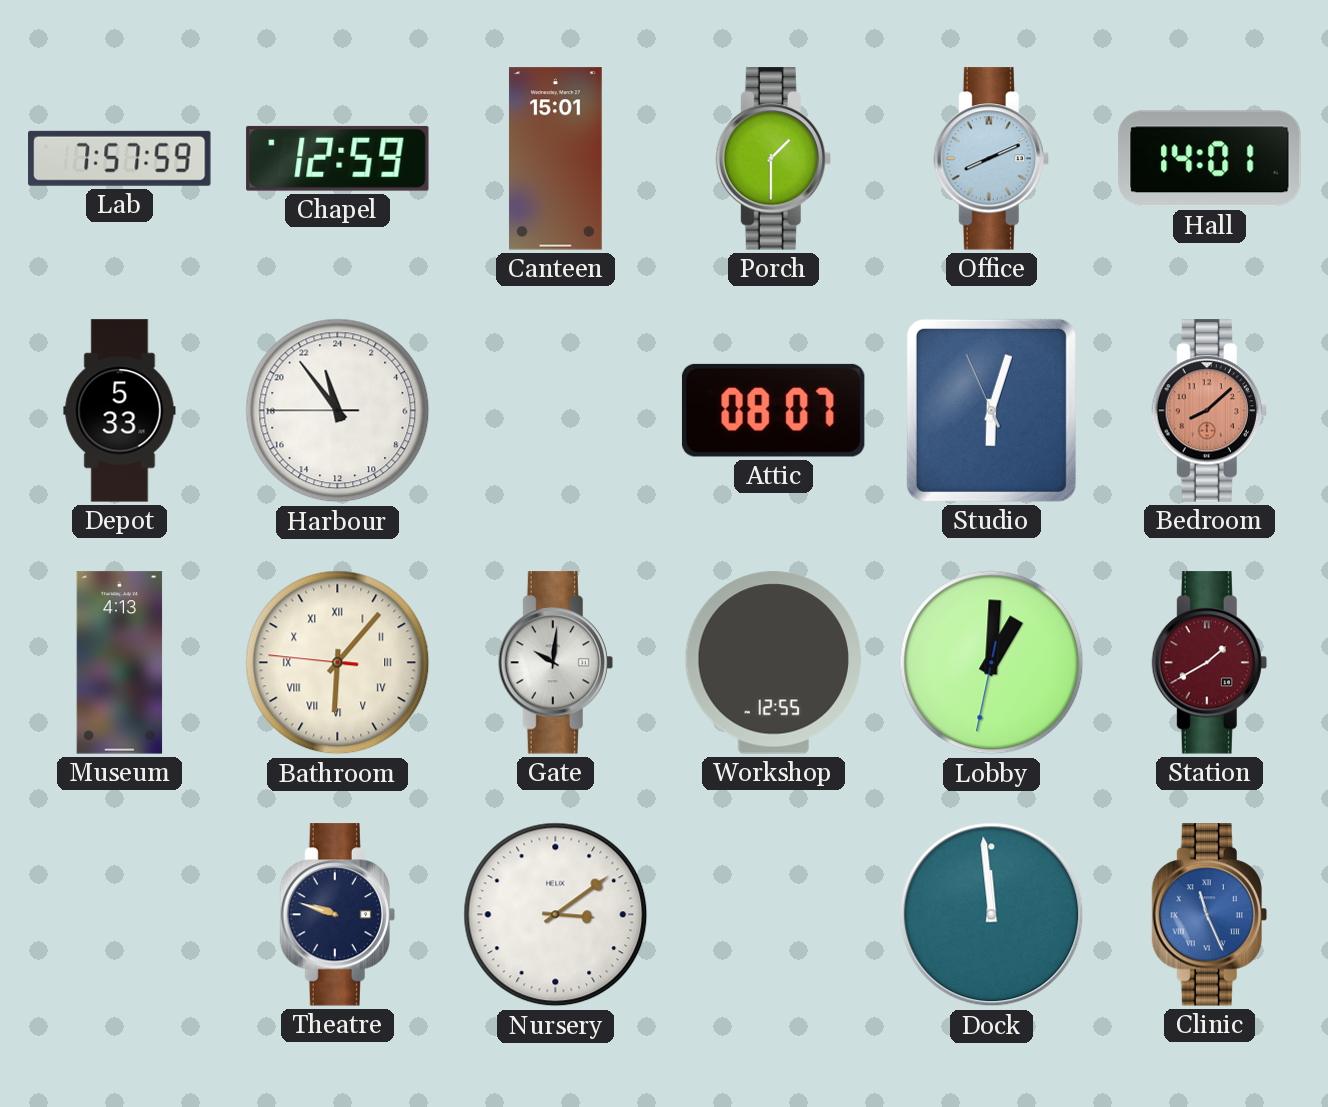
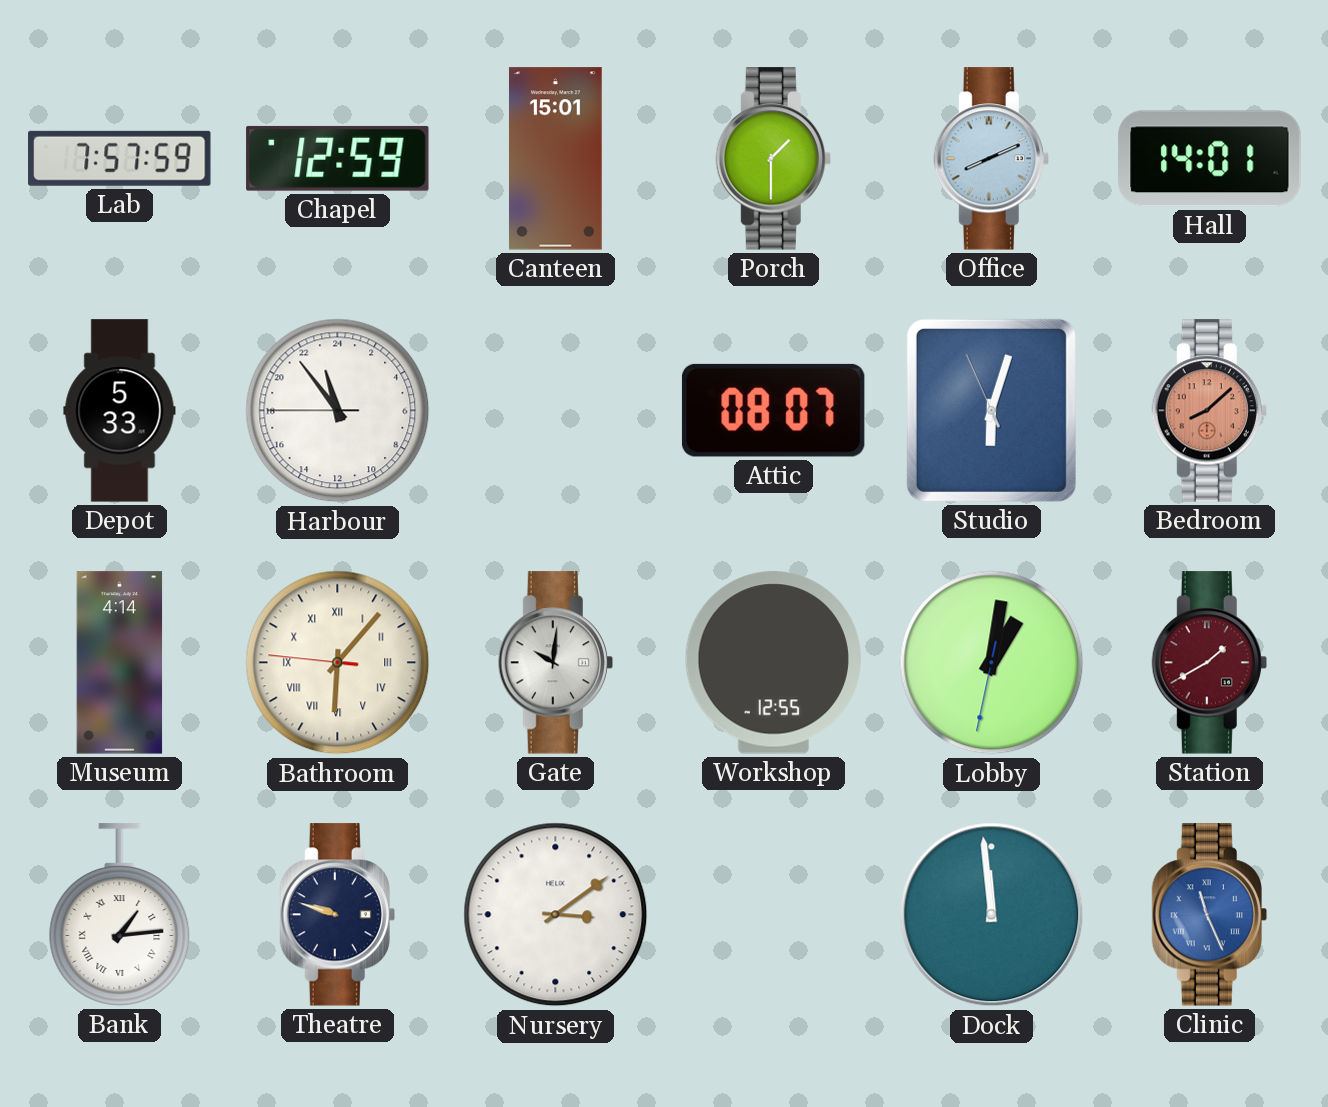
Museum: 4:13 -> 4:14 (120, 663)
Lobby: 1:00 -> 1:01 (992, 663)
Bank: none -> 1:14 (120, 915)
